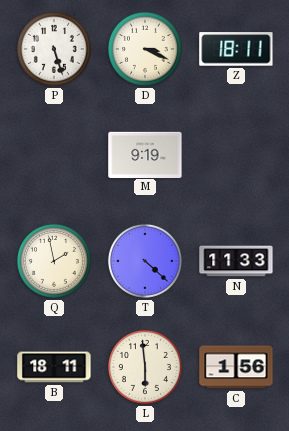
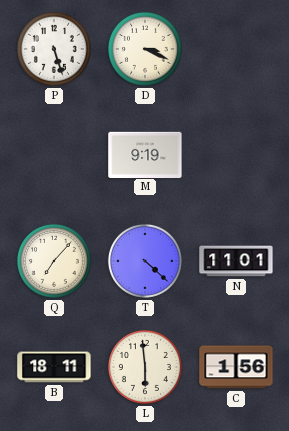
Z: 18:11 -> none (236, 49)
Q: 1:58 -> 7:07 (54, 261)
N: 11:33 -> 11:01 (236, 261)
